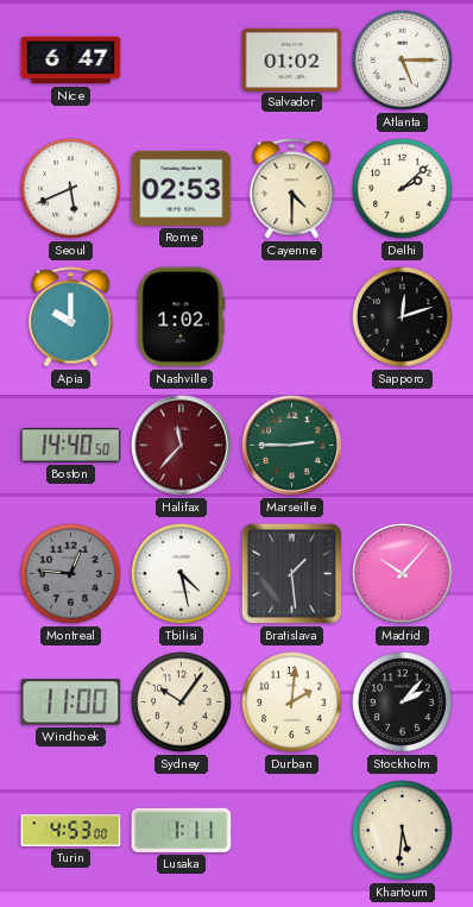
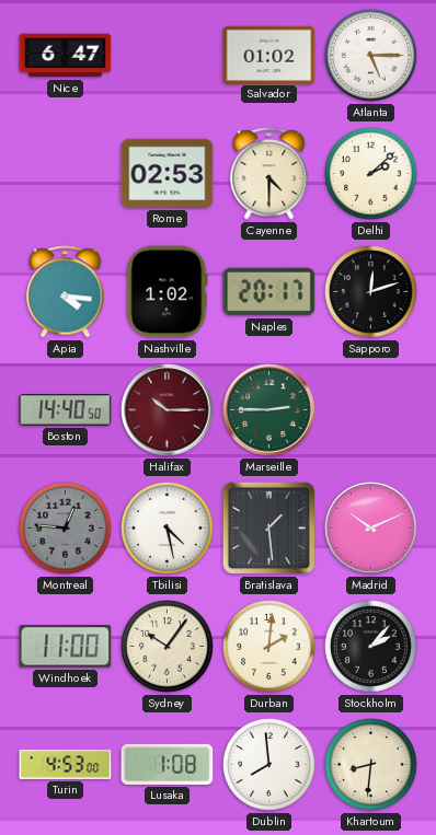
Seoul: 5:41 -> none (71, 189)
Apia: 10:00 -> 4:16 (66, 292)
Naples: none -> 20:17 (269, 292)
Halifax: 11:37 -> 10:15 (168, 410)
Madrid: 10:07 -> 10:11 (371, 529)
Lusaka: 1:11 -> 1:08 (168, 764)
Dublin: none -> 7:59 (269, 765)
Khartoum: 5:31 -> 8:31 (371, 765)
